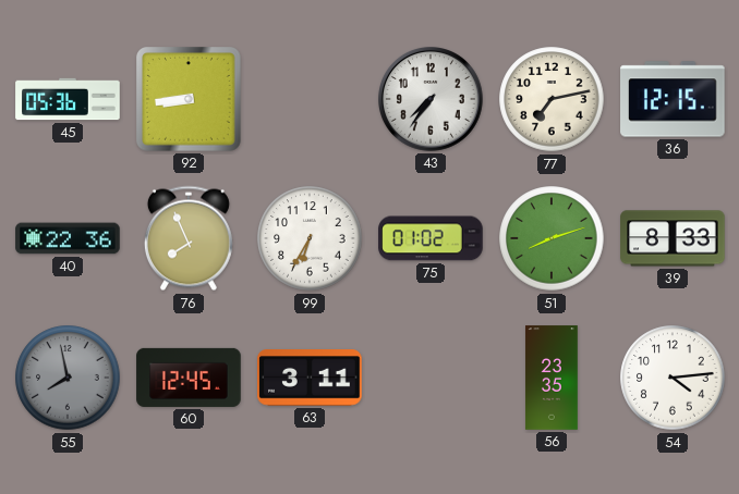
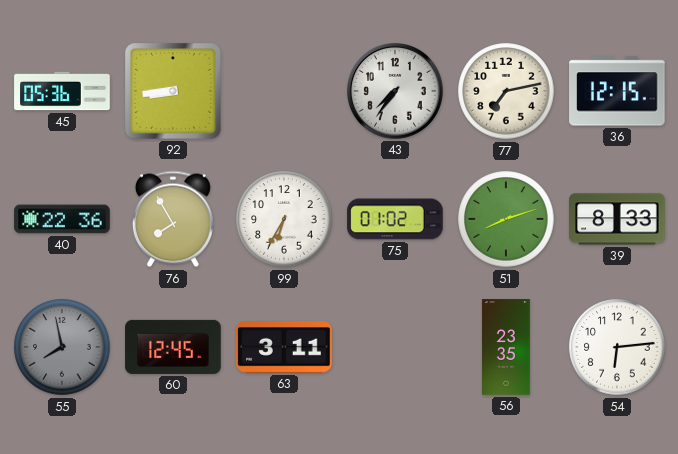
76: 7:56 -> 7:55 (173, 219)
54: 4:14 -> 6:14 (617, 347)
